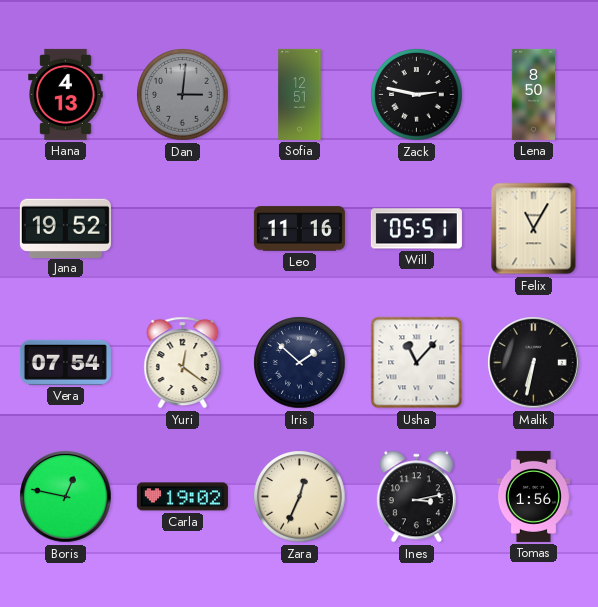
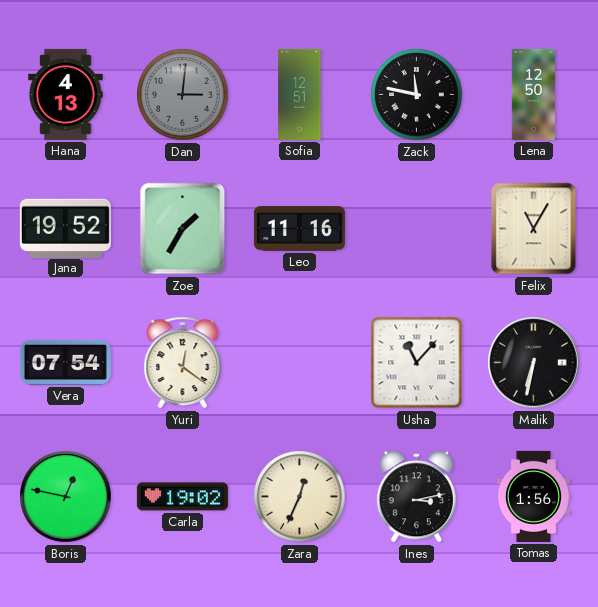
Zack: 2:47 -> 11:47 (417, 95)
Lena: 8:50 -> 12:50 (533, 94)
Zoe: none -> 1:35 (183, 229)
Will: 05:51 -> none (416, 229)
Iris: 1:52 -> none (300, 363)
